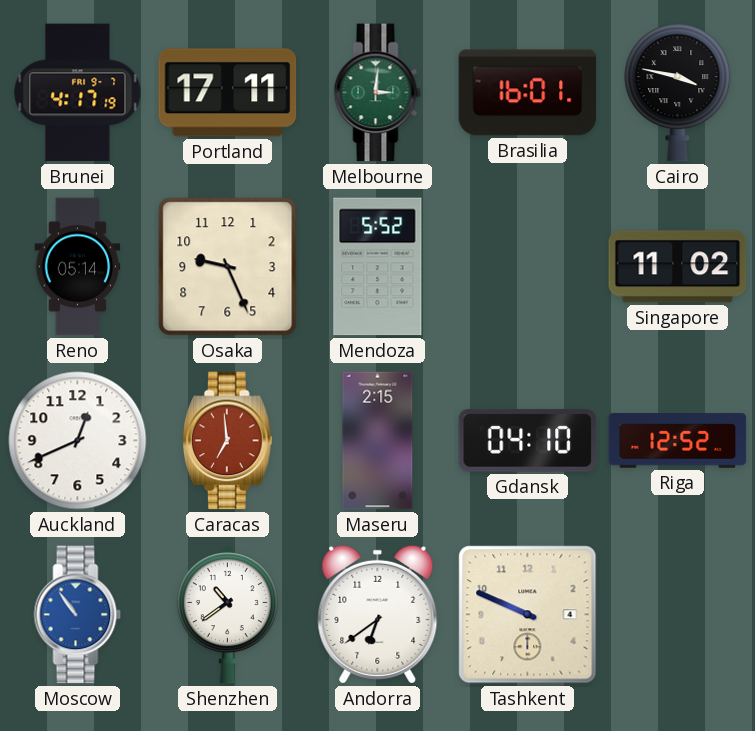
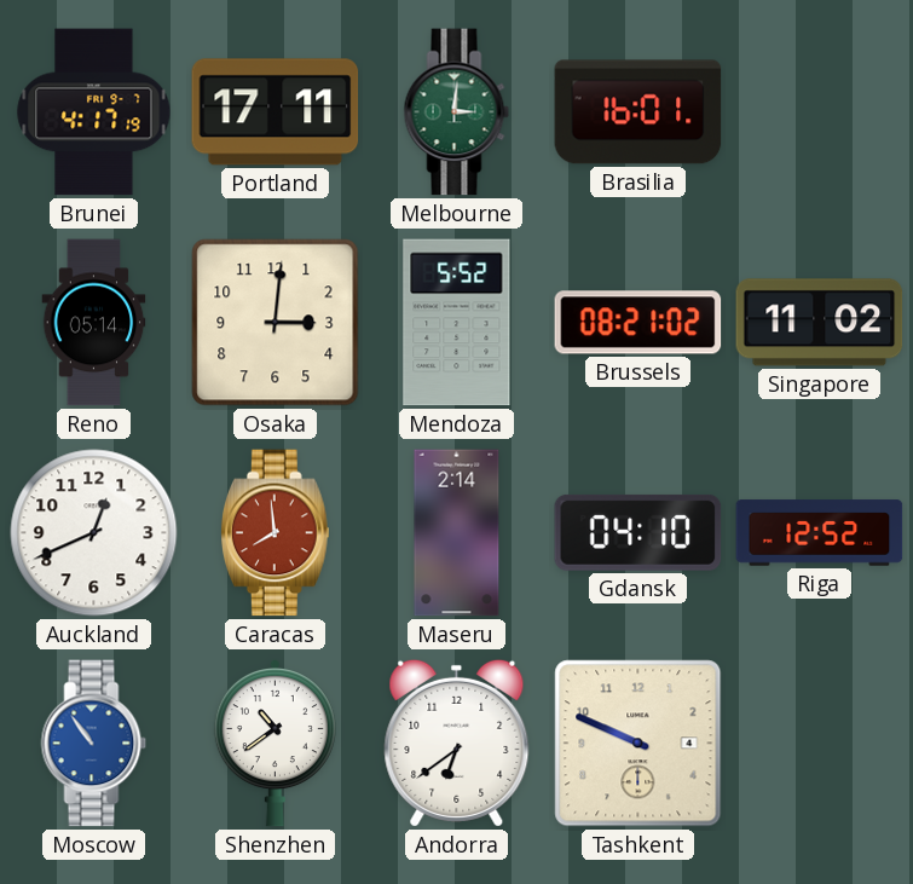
Cairo: 3:47 -> none (678, 93)
Osaka: 9:26 -> 3:01 (276, 323)
Brussels: none -> 08:21 (638, 323)
Caracas: 6:59 -> 7:59 (276, 533)
Maseru: 2:15 -> 2:14 (457, 533)
